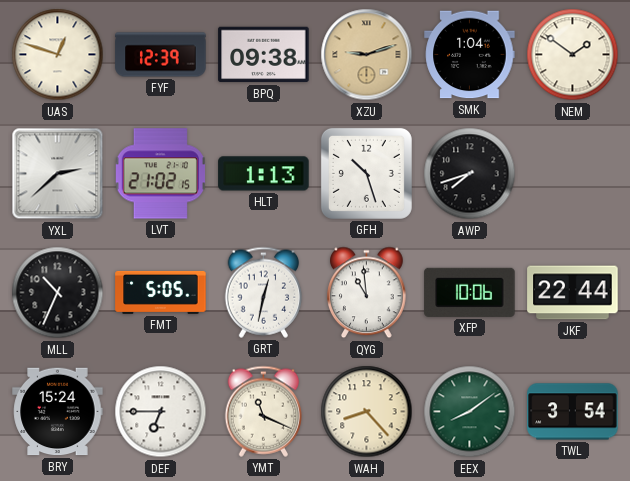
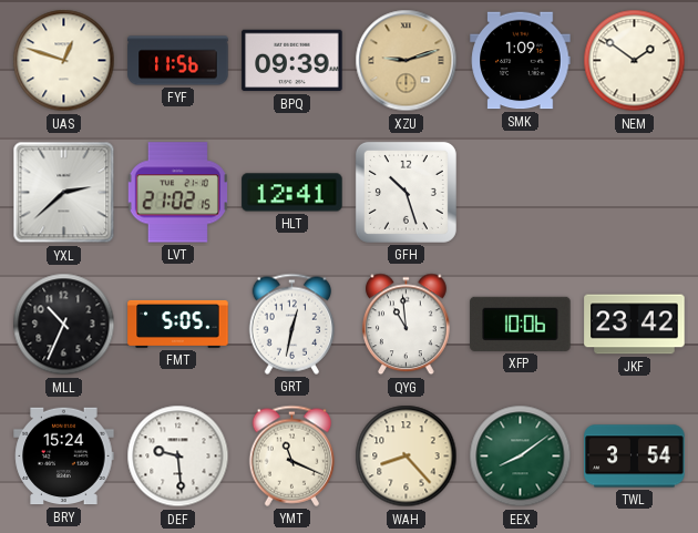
FYF: 12:39 -> 11:56 (178, 61)
BPQ: 09:38 -> 09:39 (292, 61)
SMK: 1:04 -> 1:09 (521, 61)
HLT: 1:13 -> 12:41 (292, 193)
AWP: 7:42 -> none (470, 174)
JKF: 22:44 -> 23:42 (635, 325)
DEF: 6:45 -> 9:29 (178, 457)
